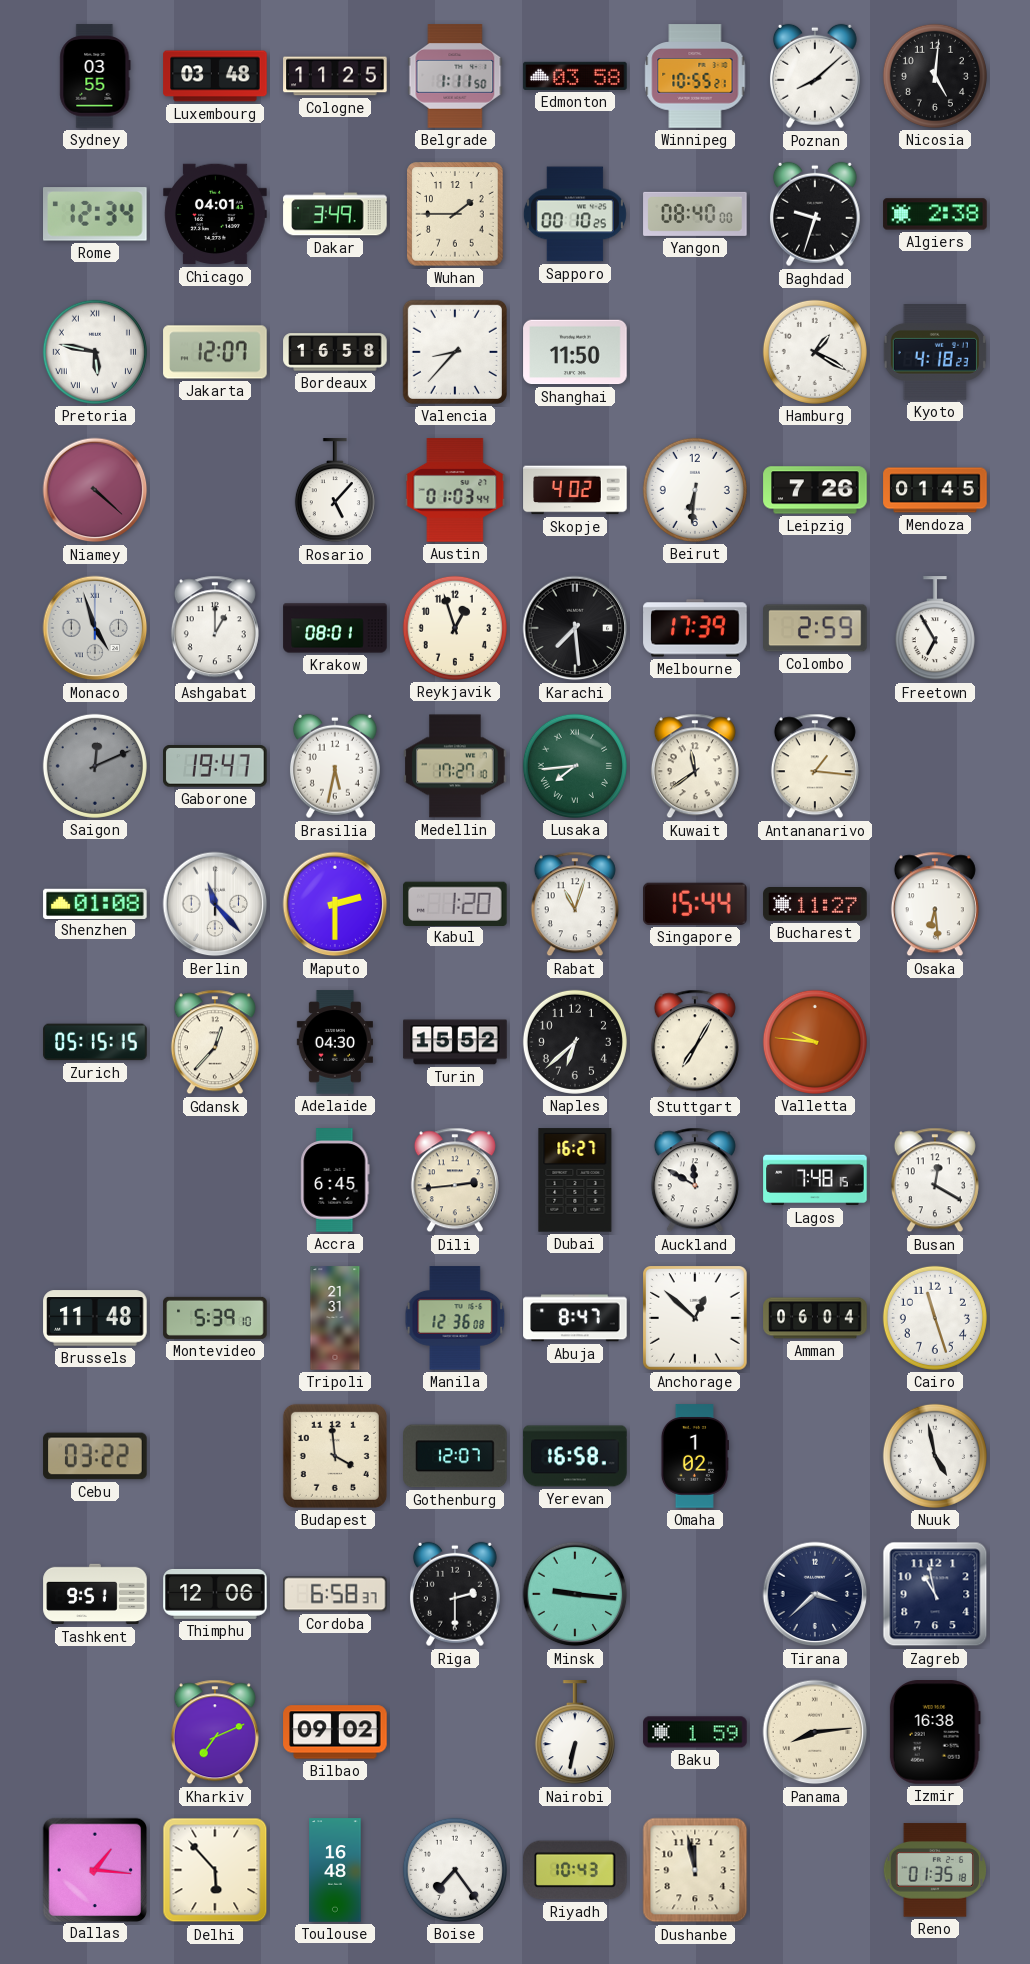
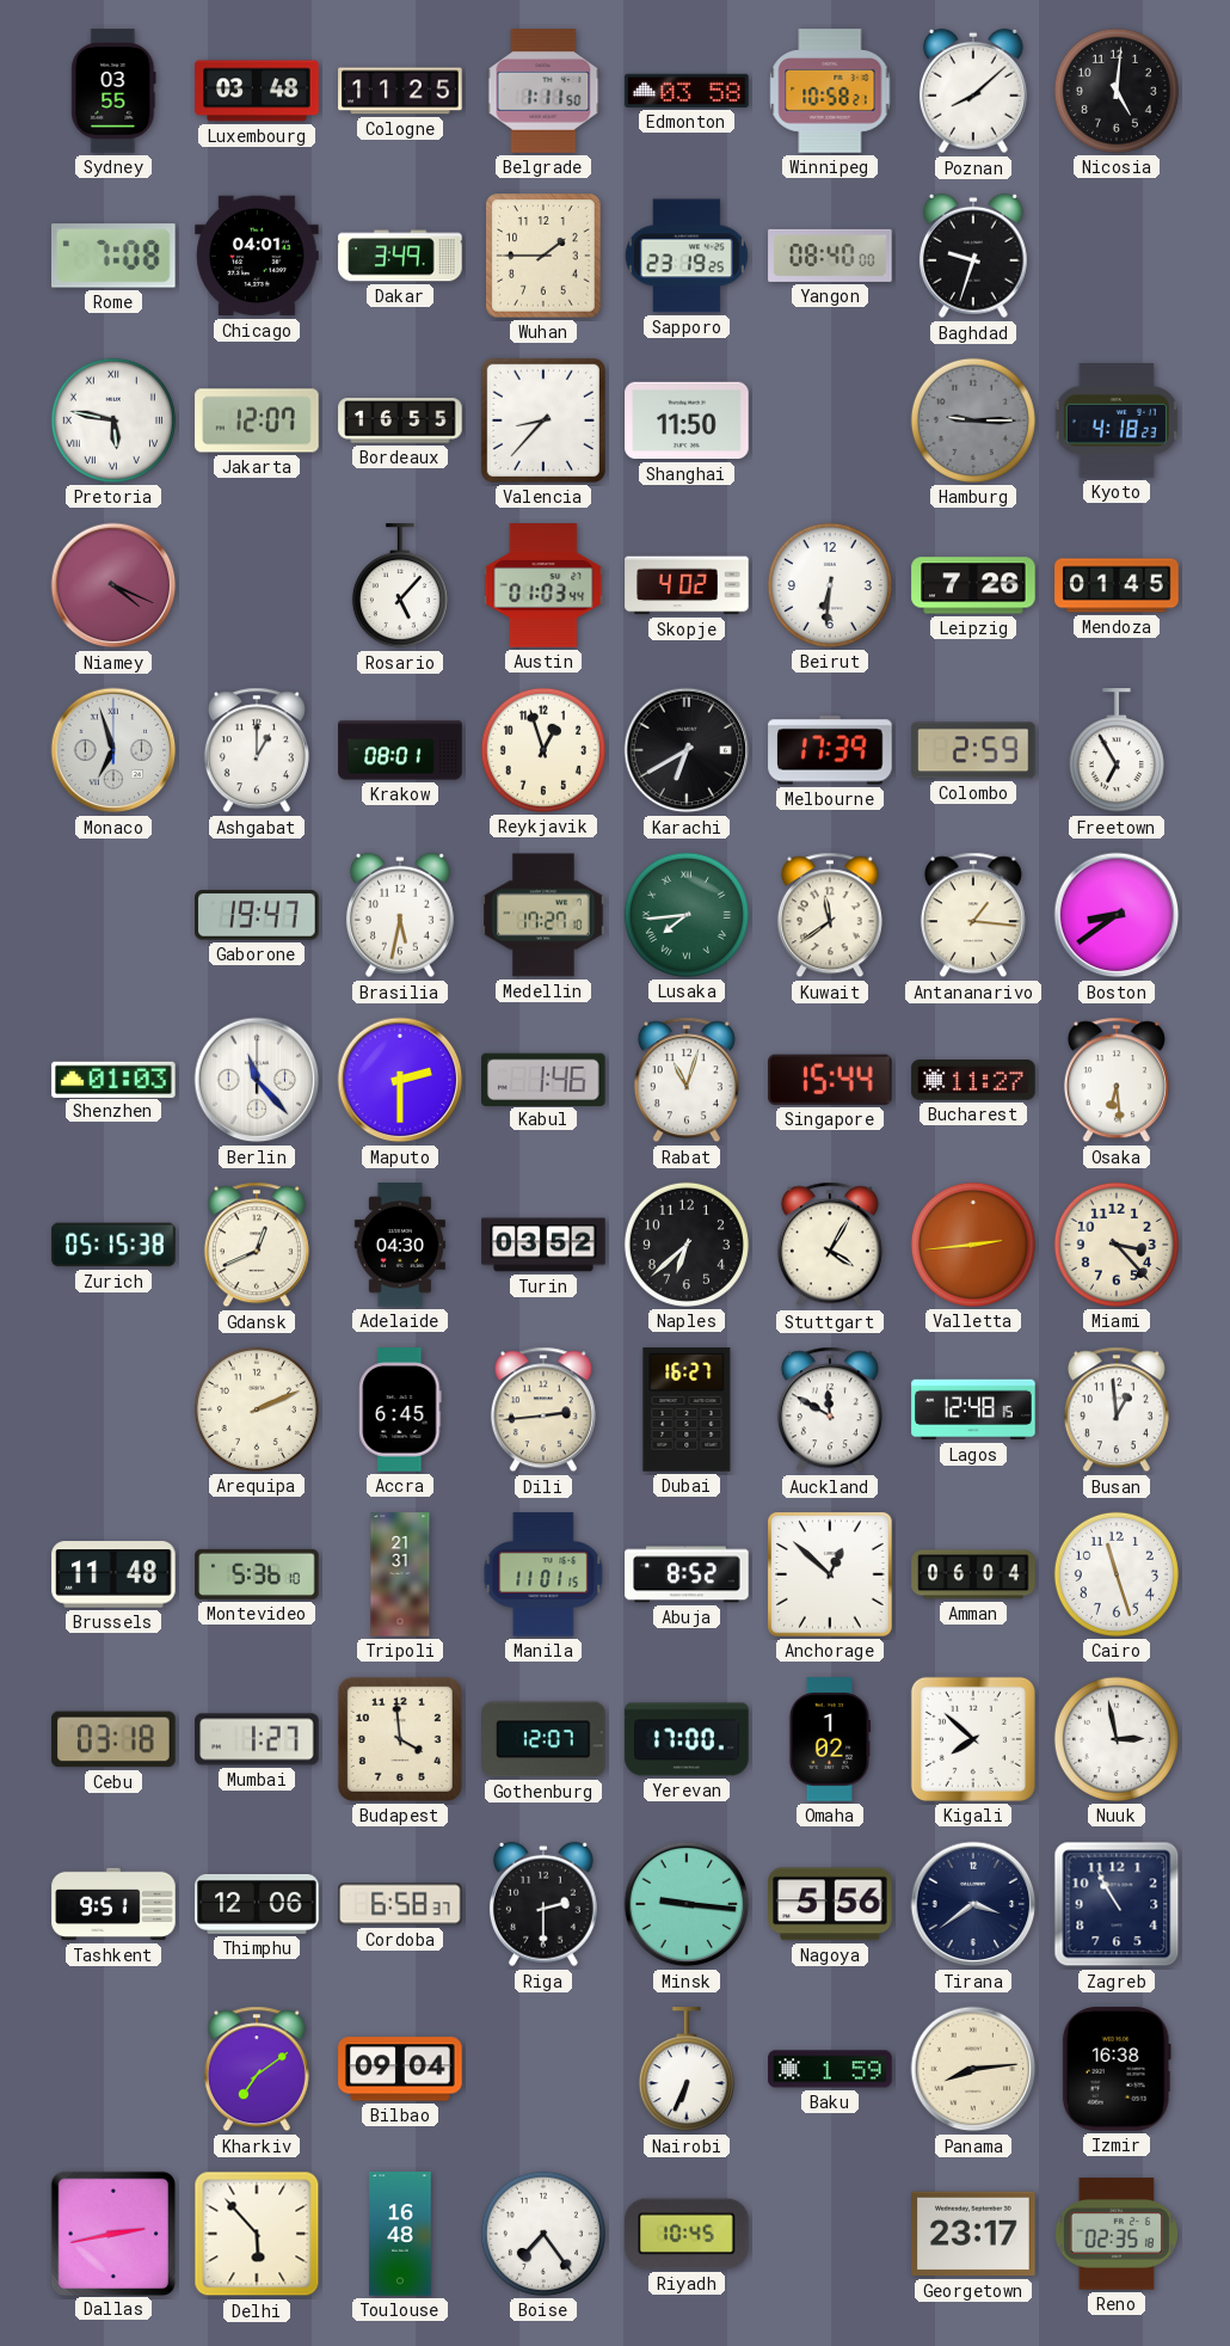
Winnipeg: 10:55 -> 10:58 (830, 91)
Rome: 12:34 -> 7:08 (115, 256)
Sapporo: 00:10 -> 23:19 (687, 256)
Algiers: 2:38 -> none (935, 214)
Bordeaux: 16:58 -> 16:55 (400, 420)
Hamburg: 1:20 -> 9:15 (973, 420)
Hamburg dial: white -> grey (973, 420)
Niamey: 4:22 -> 4:19 (113, 585)
Monaco: 4:57 -> 6:57 (113, 750)
Karachi: 7:29 -> 6:40 (687, 750)
Saigon: 12:11 -> none (95, 766)
Boston: none -> 8:39 (1117, 915)
Shenzhen: 01:08 -> 01:03 (113, 1079)
Kabul: 1:20 -> 1:46 (543, 1079)
Zurich: 05:15:15 -> 05:15:38 (113, 1245)
Gdansk: 12:37 -> 12:41 (257, 1245)
Turin: 15:52 -> 03:52 (543, 1245)
Stuttgart: 7:05 -> 4:05 (830, 1245)
Valletta: 9:46 -> 2:44 (973, 1245)
Miami: none -> 3:23 (1117, 1245)
Arequipa: none -> 2:11 (257, 1410)
Lagos: 7:48 -> 12:48 (973, 1410)
Busan: 12:20 -> 12:59 (1117, 1410)
Montevideo: 5:39 -> 5:36 (257, 1574)
Manila: 12:36 -> 11:01 (543, 1574)
Abuja: 8:47 -> 8:52 (687, 1574)
Cebu: 03:22 -> 03:18 (113, 1739)
Mumbai: none -> 1:27 (257, 1739)
Yerevan: 16:58 -> 17:00 (687, 1739)
Kigali: none -> 7:52 (973, 1739)
Nuuk: 4:58 -> 2:58 (1117, 1739)
Nagoya: none -> 5:56 (830, 1904)
Tirana: 3:38 -> 3:39 (973, 1904)
Zagreb: 10:58 -> 10:55 (1117, 1904)
Kharkiv: 7:11 -> 7:09 (257, 2069)
Bilbao: 09:02 -> 09:04 (400, 2069)
Nairobi: 6:32 -> 6:34 (687, 2070)
Dallas: 1:16 -> 2:43 (112, 2233)
Riyadh: 10:43 -> 10:45 (687, 2234)
Dushanbe: 11:58 -> none (695, 1870)
Georgetown: none -> 23:17 (973, 2234)
Reno: 01:35 -> 02:35 (1117, 2234)
